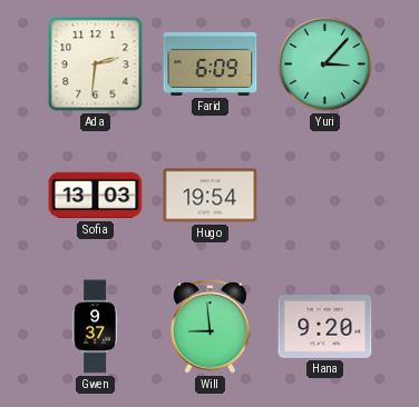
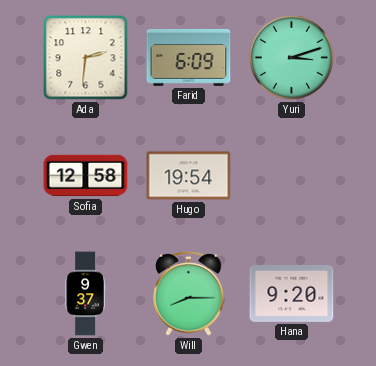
Yuri: 3:07 -> 3:12 (291, 57)
Sofia: 13:03 -> 12:58 (86, 176)
Will: 8:59 -> 8:15 (189, 293)
